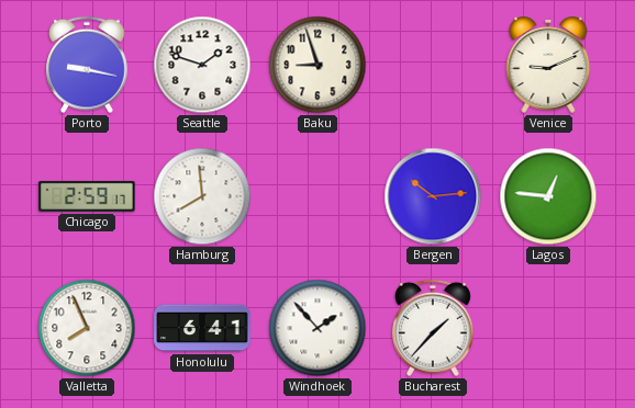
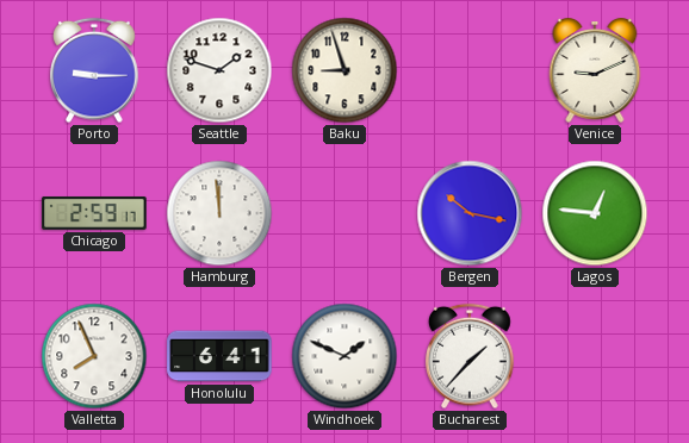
Porto: 9:17 -> 9:15 (94, 70)
Hamburg: 7:59 -> 11:59 (219, 213)
Bergen: 10:14 -> 10:17 (470, 213)
Windhoek: 1:53 -> 1:49 (344, 356)
